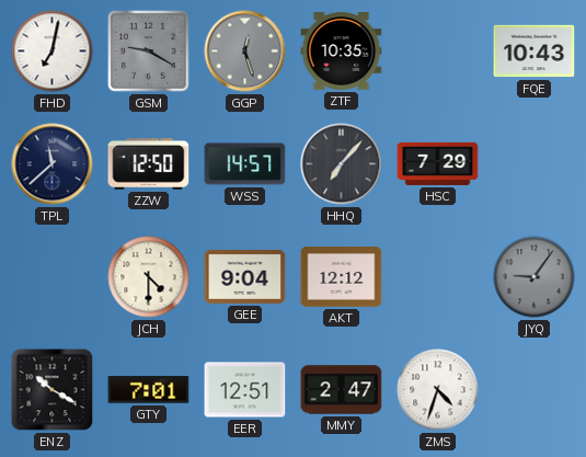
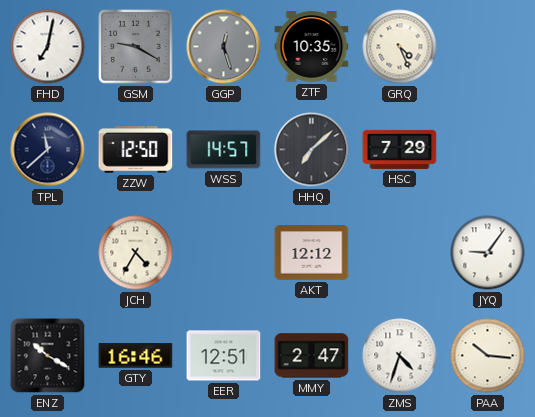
GRQ: none -> 4:26 (400, 47)
FQE: 10:43 -> none (535, 52)
HHQ: 7:07 -> 7:08 (312, 150)
JCH: 4:30 -> 4:35 (136, 253)
GEE: 9:04 -> none (245, 276)
JYQ dial: grey -> white (488, 253)
GTY: 7:01 -> 16:46 (136, 356)
PAA: none -> 10:16 (488, 356)
